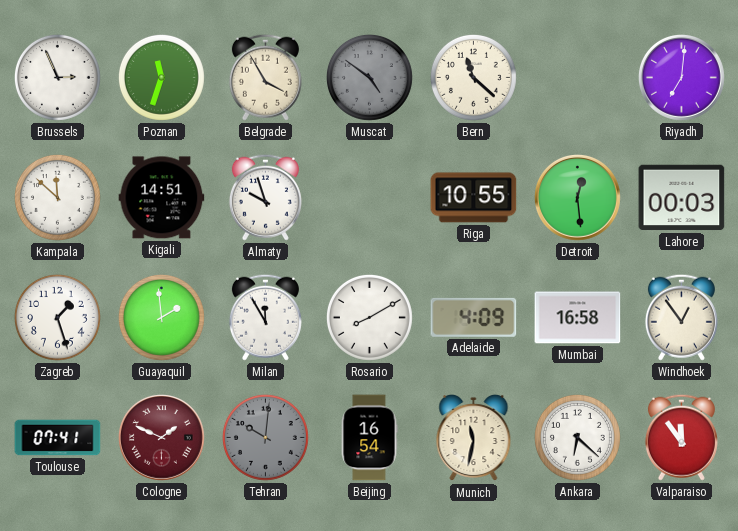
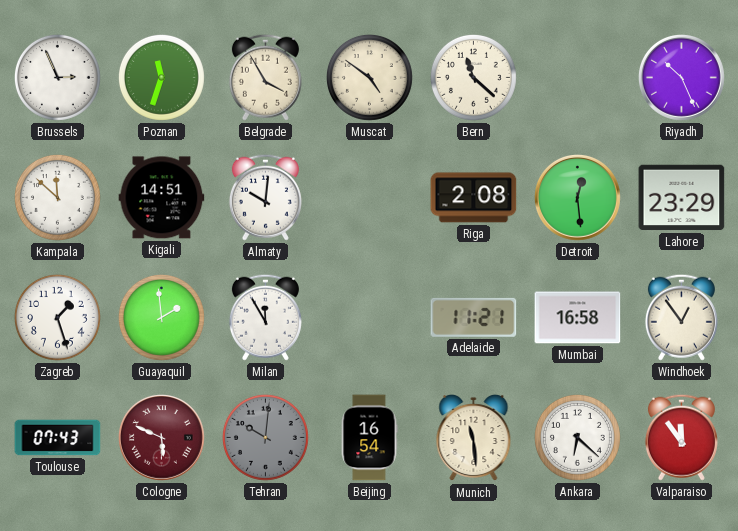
Muscat dial: grey -> cream (369, 77)
Riyadh: 7:01 -> 10:26 (682, 78)
Almaty: 9:57 -> 10:01 (265, 197)
Riga: 10:55 -> 2:08 (474, 198)
Lahore: 00:03 -> 23:29 (682, 198)
Rosario: 8:10 -> none (369, 317)
Adelaide: 4:09 -> 11:21 (474, 317)
Toulouse: 07:41 -> 07:43 (58, 438)
Cologne: 1:49 -> 5:49 (162, 438)
Munich: 11:32 -> 11:29 (474, 438)
